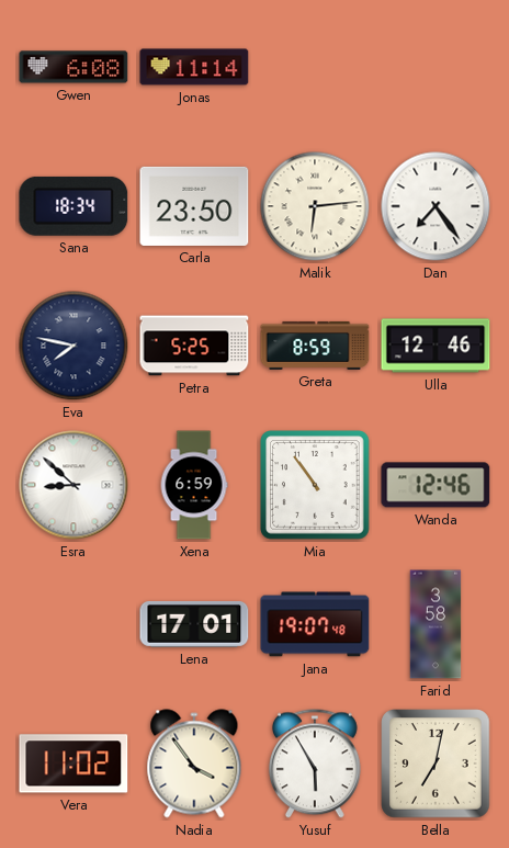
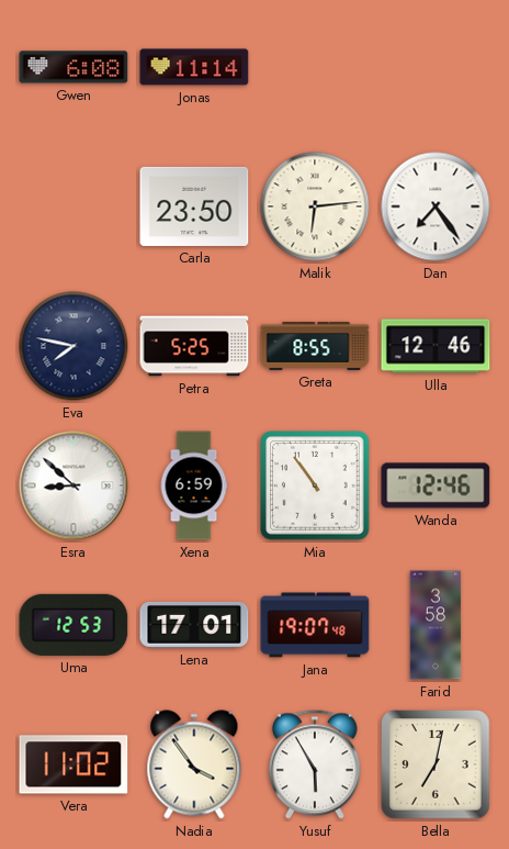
Sana: 18:34 -> none (73, 206)
Greta: 8:59 -> 8:55 (315, 346)
Uma: none -> 12:53 (73, 625)
